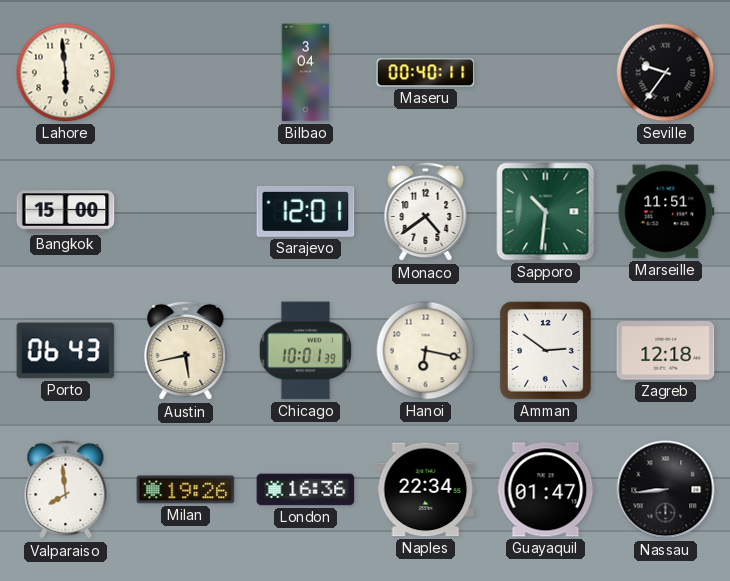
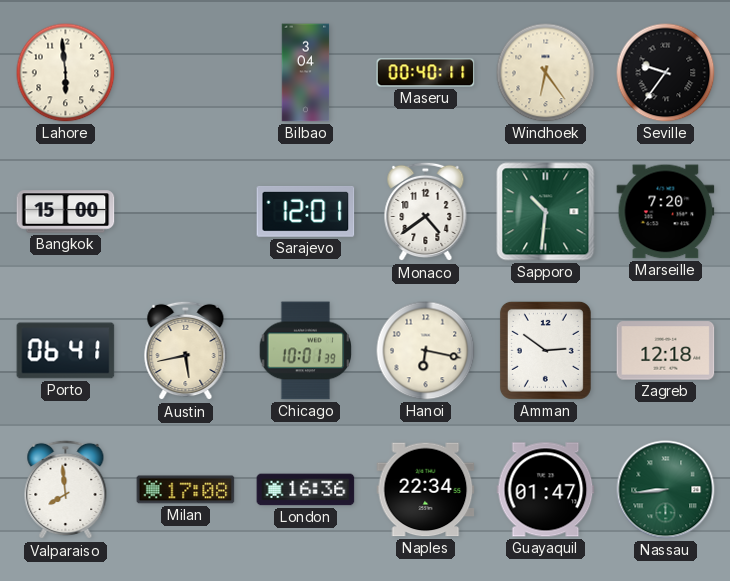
Windhoek: none -> 6:24 (546, 73)
Marseille: 11:51 -> 7:20 (666, 212)
Porto: 06:43 -> 06:41 (66, 351)
Milan: 19:26 -> 17:08 (186, 490)
Nassau dial: black -> green (666, 490)
